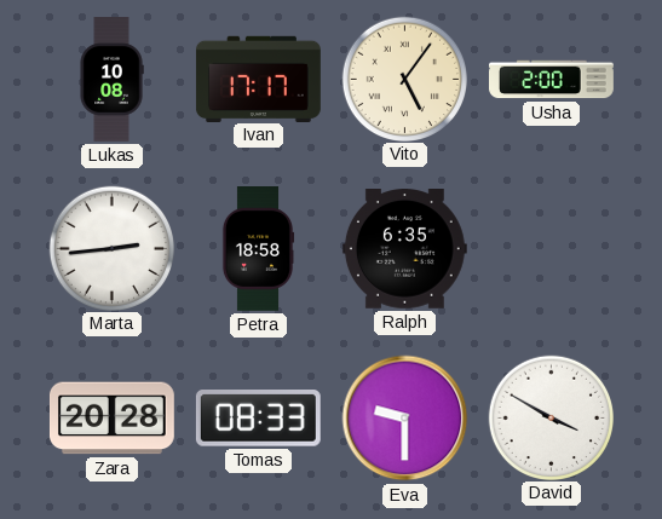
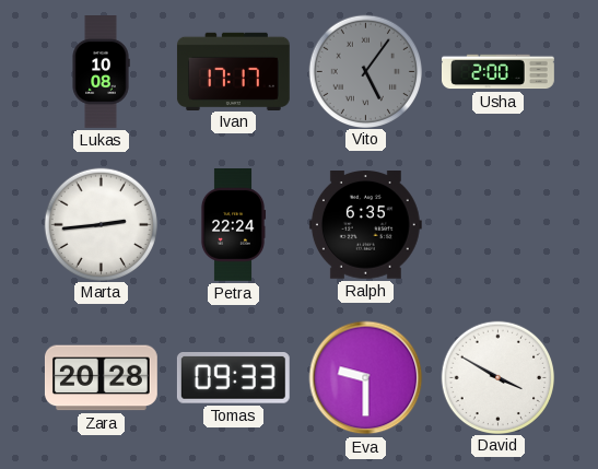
Vito dial: cream -> grey (365, 71)
Petra: 18:58 -> 22:24 (233, 225)
Tomas: 08:33 -> 09:33 (233, 378)
